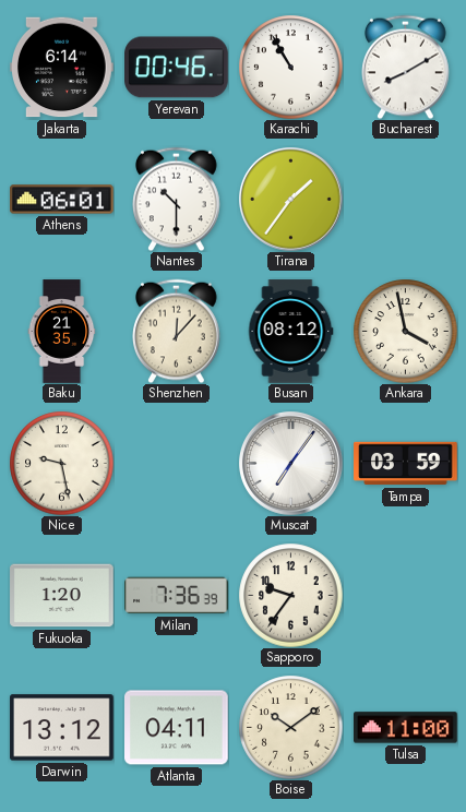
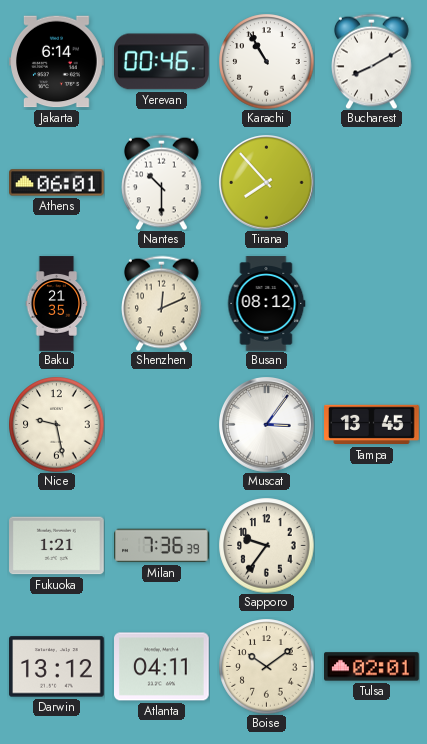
Tirana: 1:36 -> 7:53 (267, 183)
Shenzhen: 12:07 -> 12:11 (162, 303)
Ankara: 3:58 -> none (405, 331)
Muscat: 7:06 -> 3:06 (267, 425)
Tampa: 03:59 -> 13:45 (372, 425)
Fukuoka: 1:20 -> 1:21 (57, 546)
Tulsa: 11:00 -> 02:01 (372, 667)
